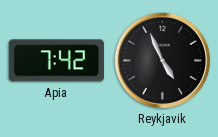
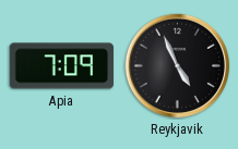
Apia: 7:42 -> 7:09 (61, 66)
